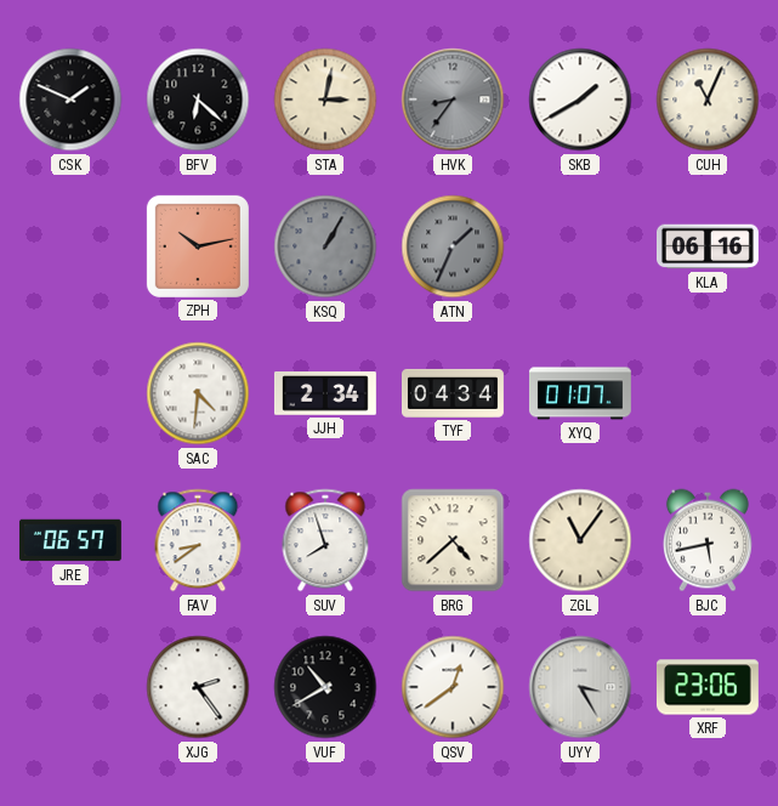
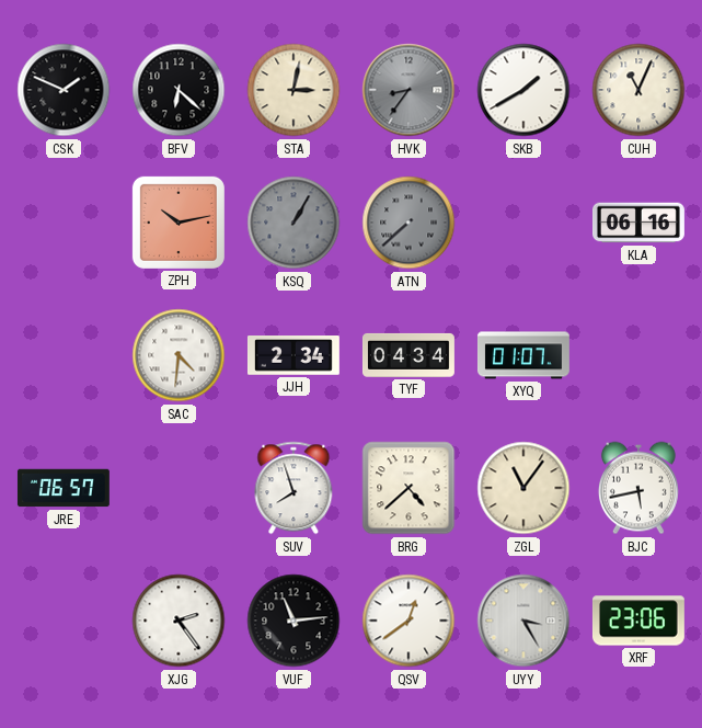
ATN: 1:34 -> 7:38 (408, 223)
FAV: 8:39 -> none (198, 540)
VUF: 10:40 -> 11:14 (294, 621)
